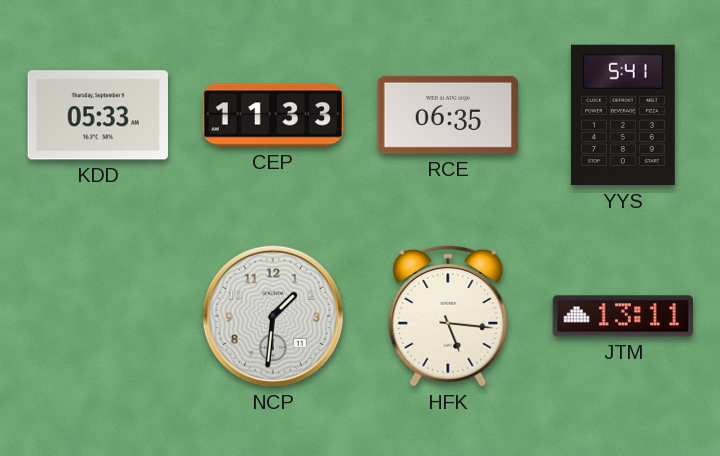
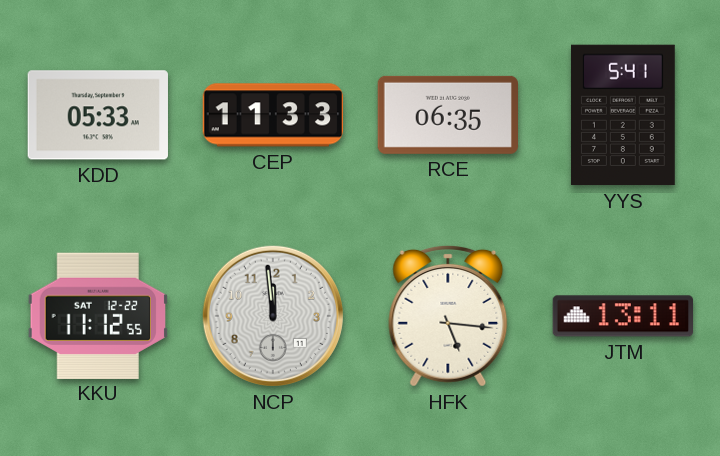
KKU: none -> 11:12 (98, 315)
NCP: 1:31 -> 11:59 (273, 316)
